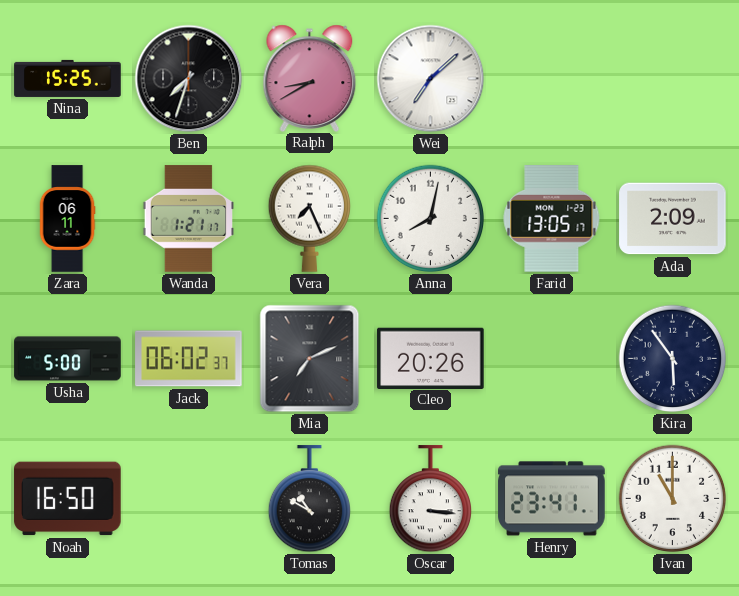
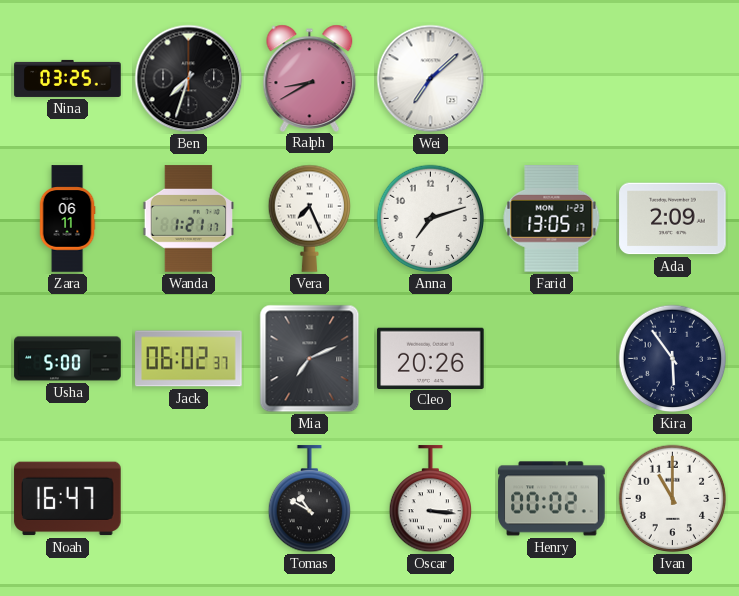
Nina: 15:25 -> 03:25 (68, 78)
Anna: 8:02 -> 7:12 (431, 219)
Noah: 16:50 -> 16:47 (68, 499)
Henry: 23:41 -> 00:02 (552, 499)
